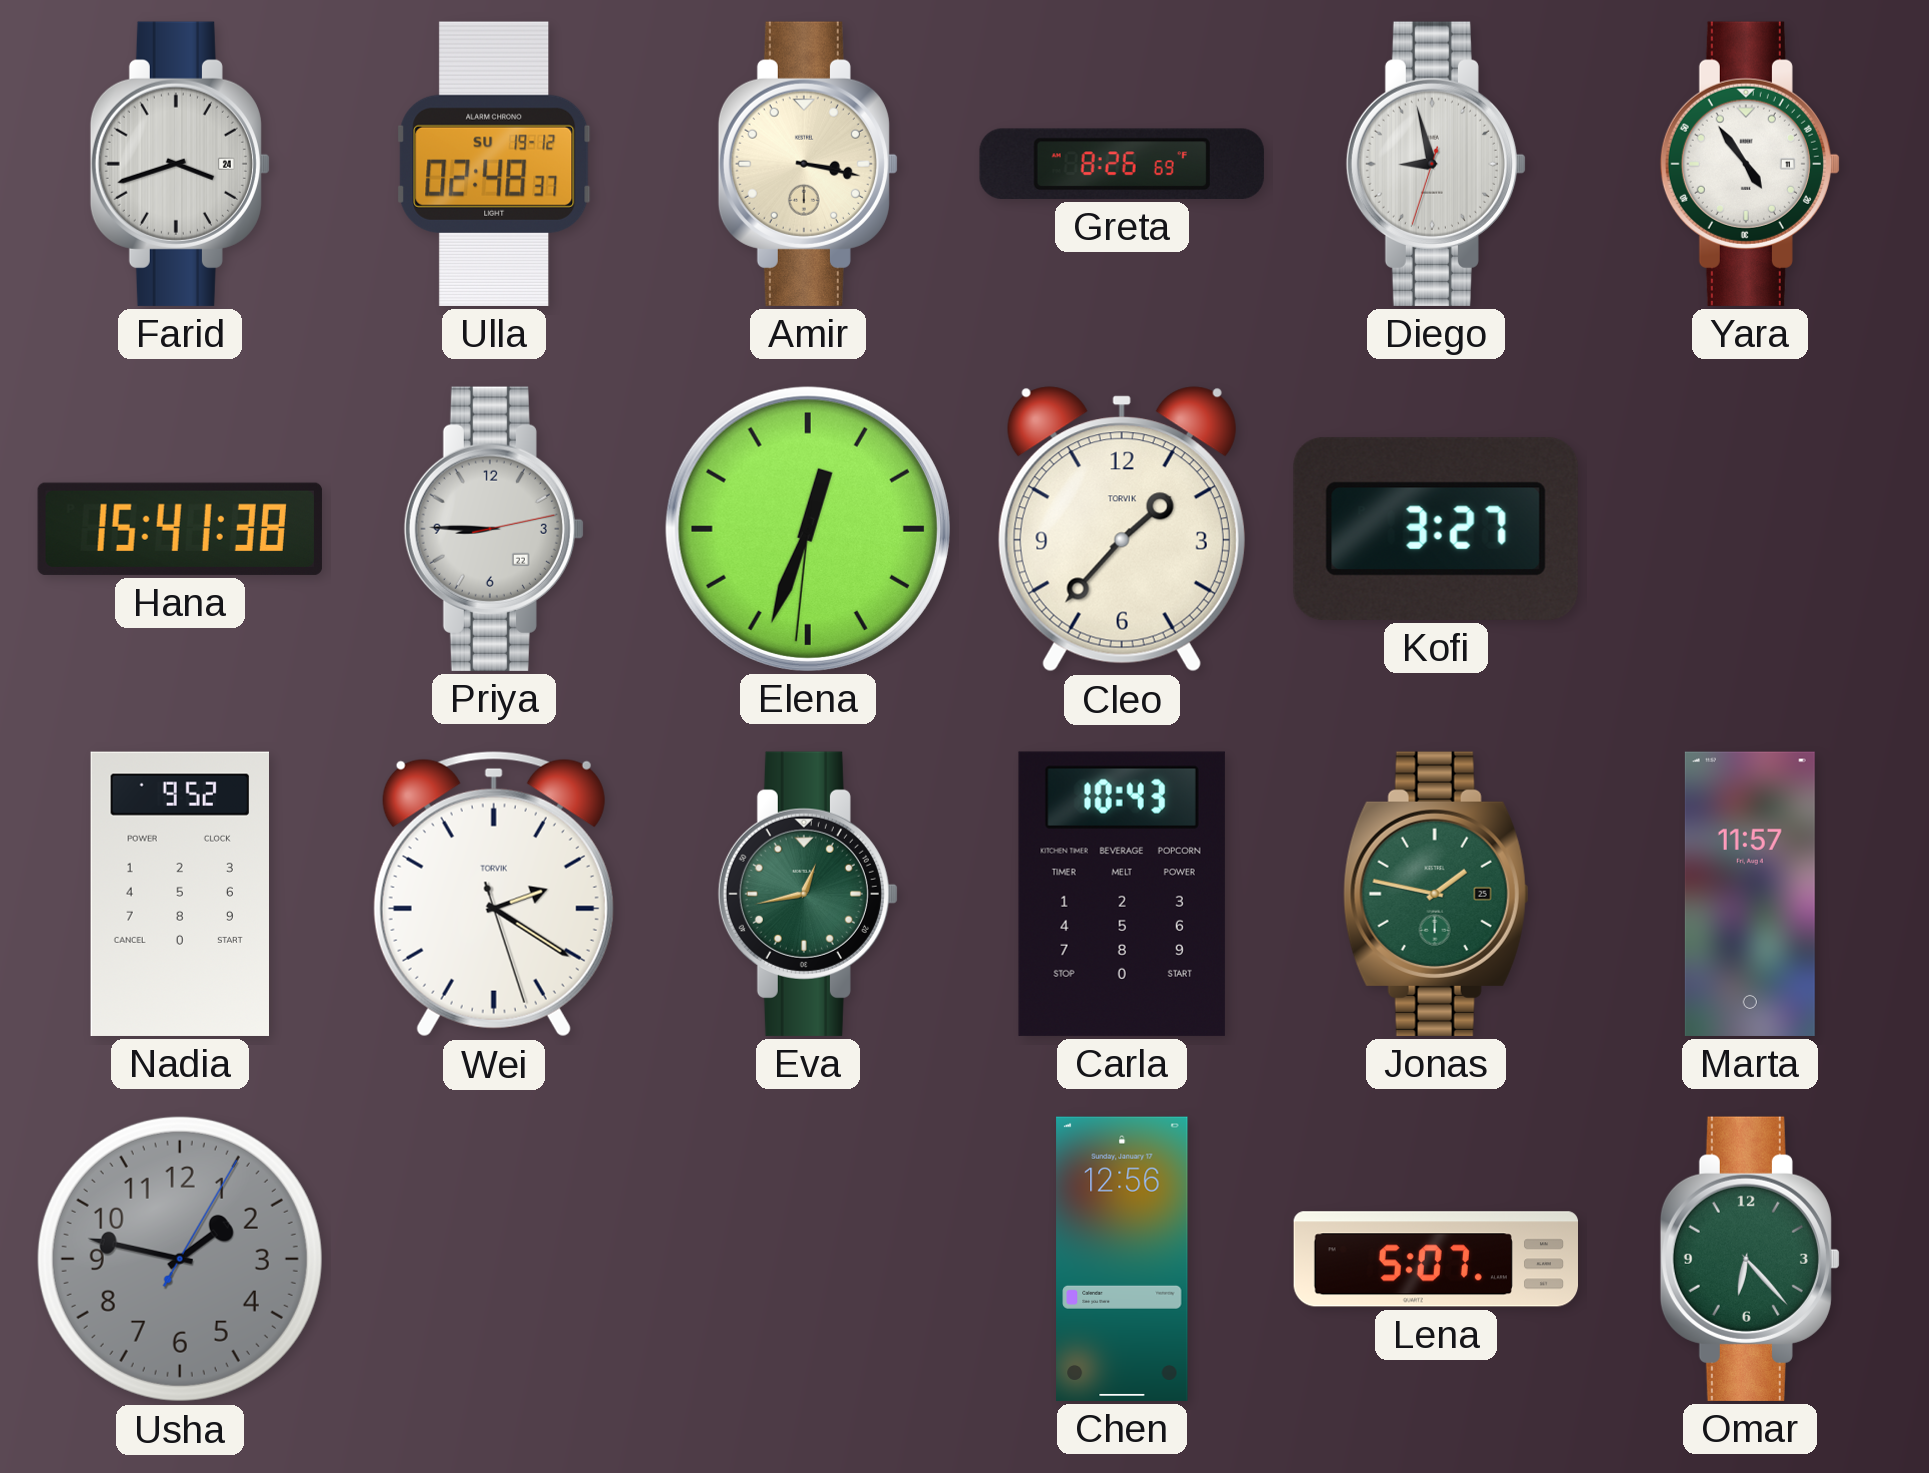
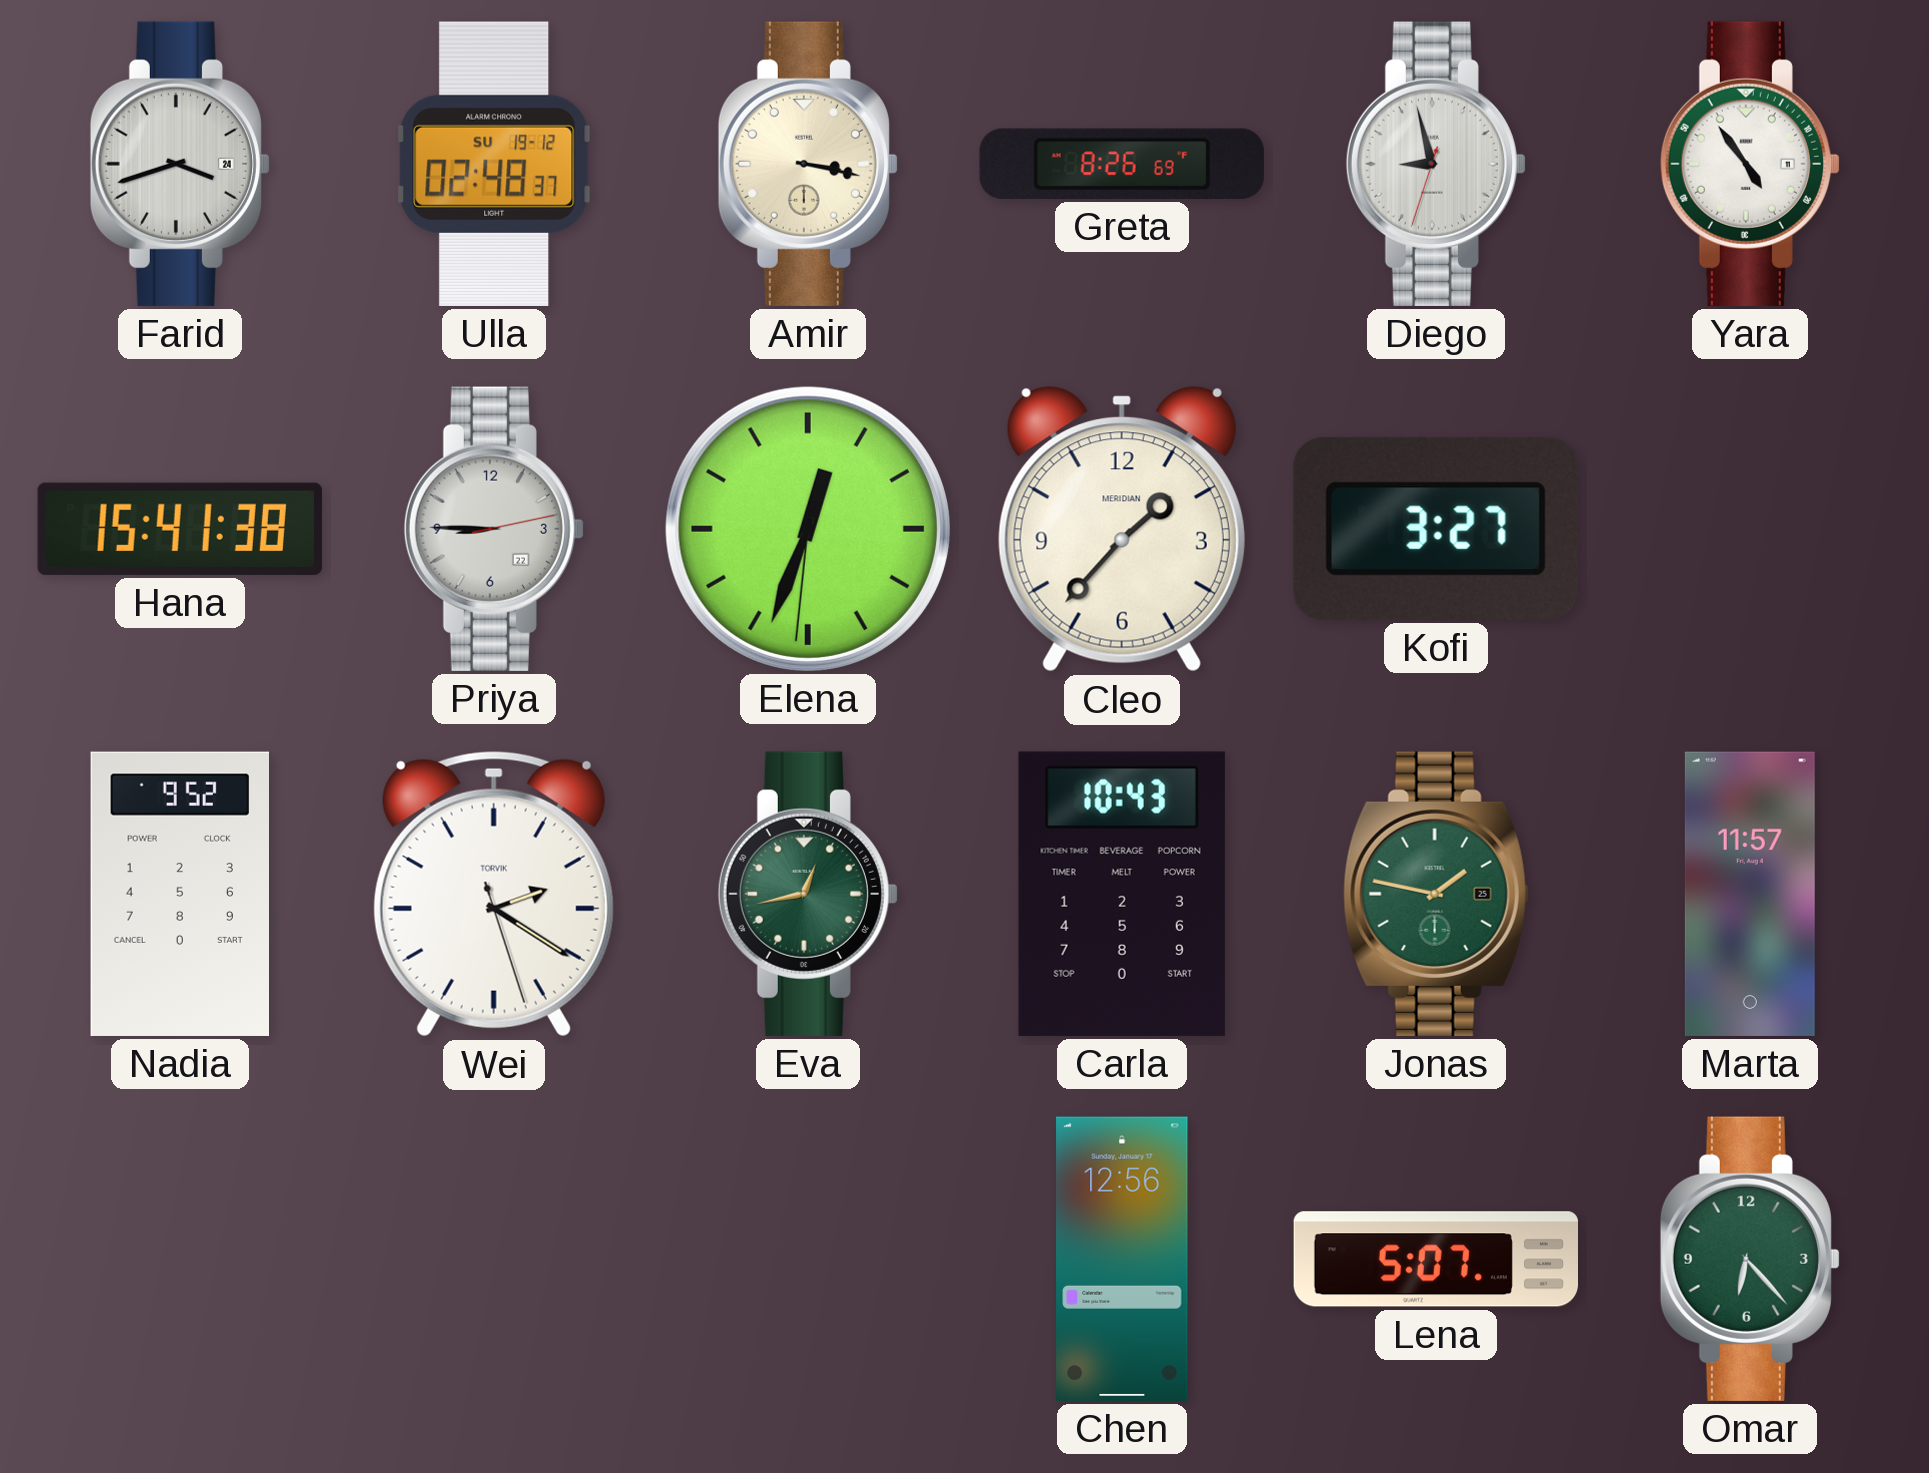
Cleo brand: TORVIK -> MERIDIAN (1122, 529)
Usha: 1:47 -> none (180, 1259)
